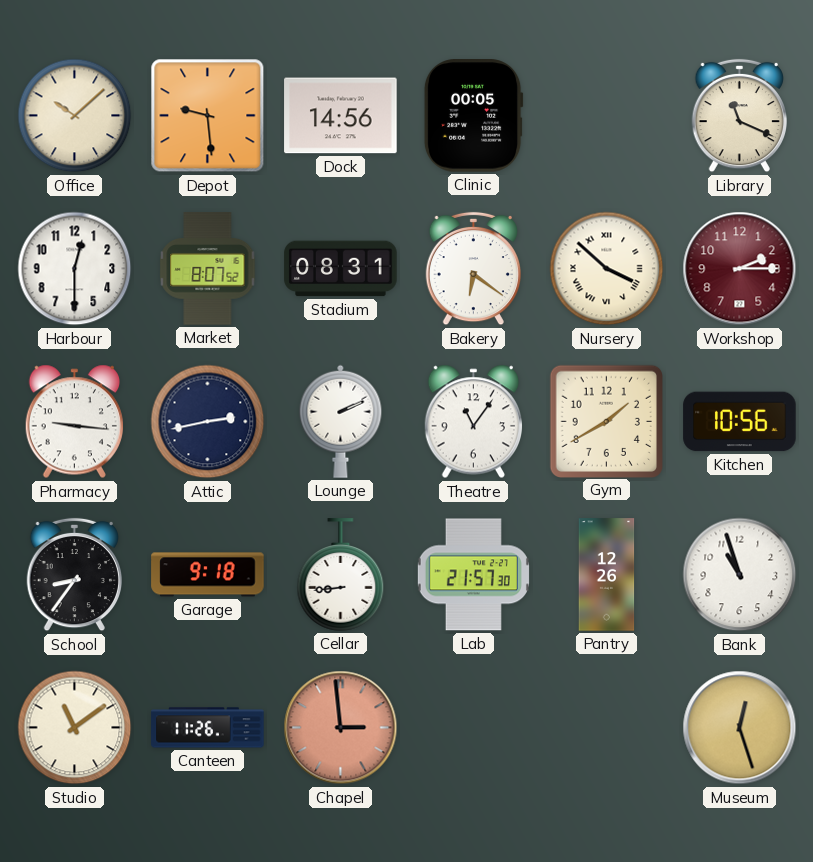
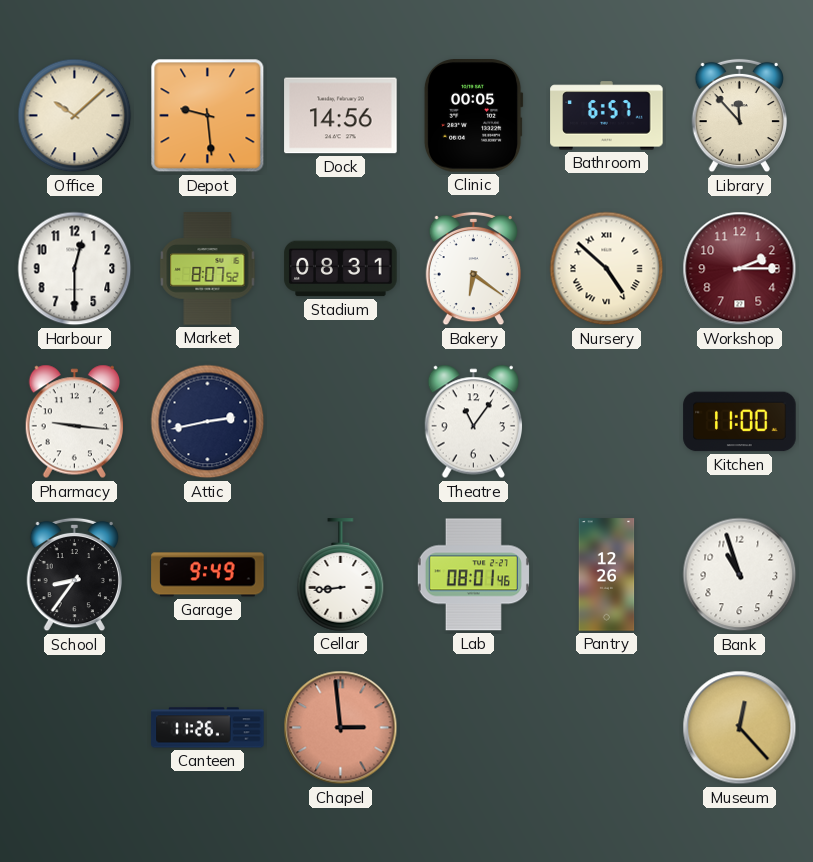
Bathroom: none -> 6:57 (607, 116)
Library: 11:19 -> 11:53 (739, 116)
Nursery: 3:52 -> 4:52 (607, 269)
Lounge: 2:11 -> none (341, 421)
Gym: 1:40 -> none (606, 421)
Kitchen: 10:56 -> 11:00 (740, 422)
Garage: 9:18 -> 9:49 (208, 575)
Lab: 21:57 -> 08:01 (473, 575)
Studio: 11:09 -> none (75, 728)
Museum: 12:27 -> 12:23 (740, 728)
